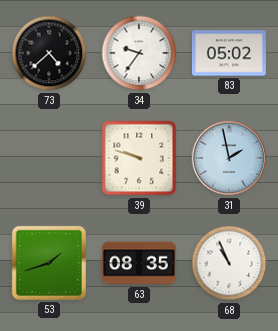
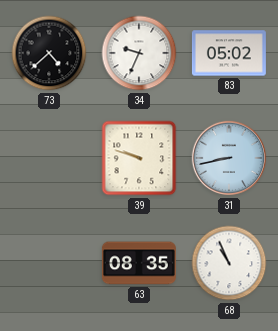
34: 9:36 -> 9:34 (139, 53)
31: 1:58 -> 8:43 (229, 158)
53: 1:42 -> none (49, 263)
